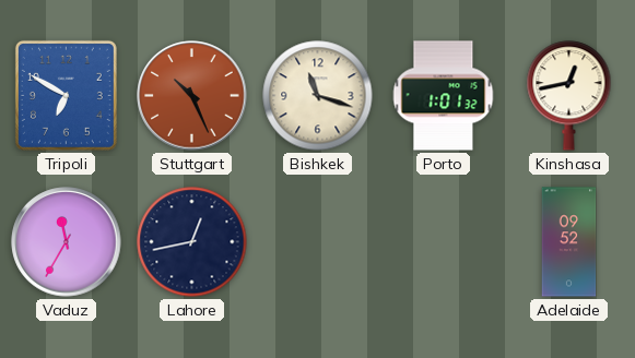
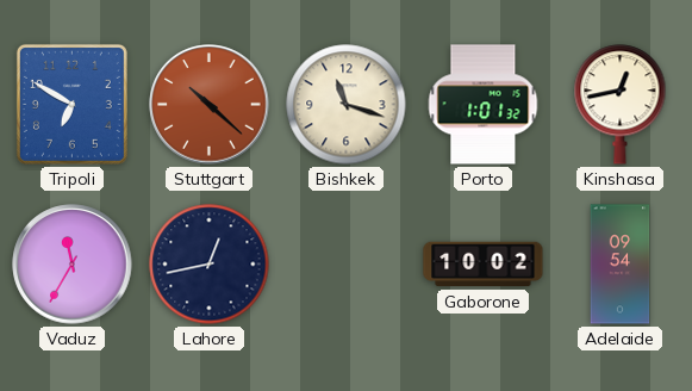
Stuttgart: 10:26 -> 10:22 (210, 105)
Gaborone: none -> 10:02 (484, 265)
Adelaide: 09:52 -> 09:54 (621, 265)
